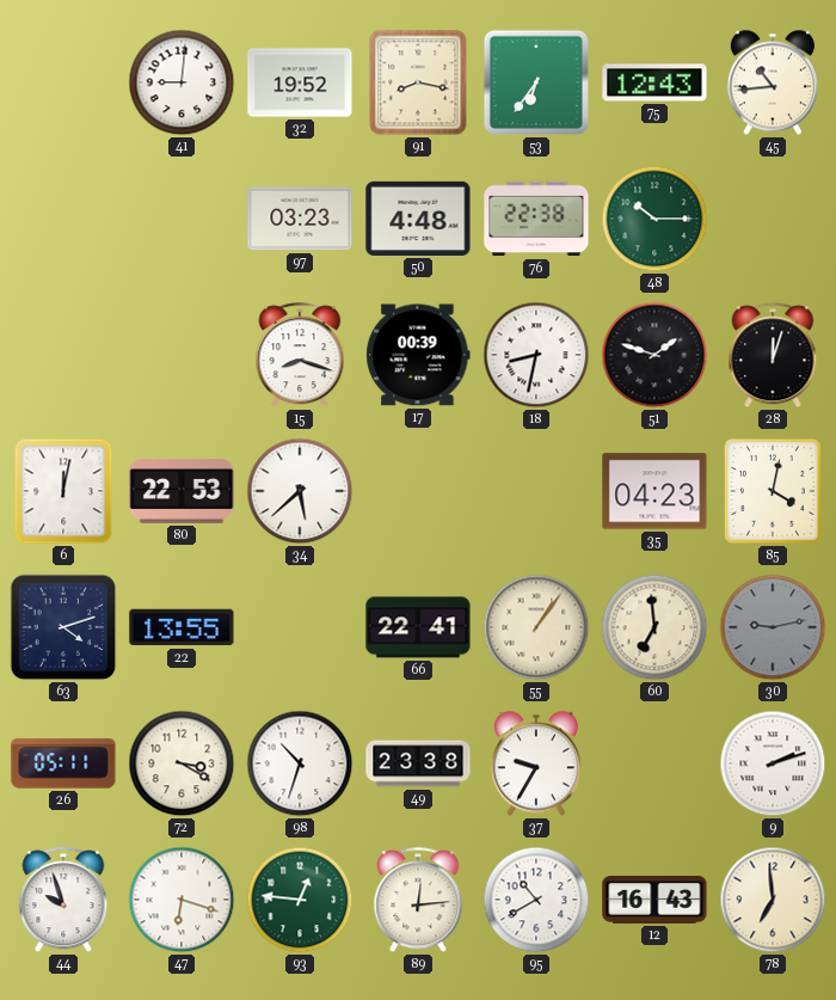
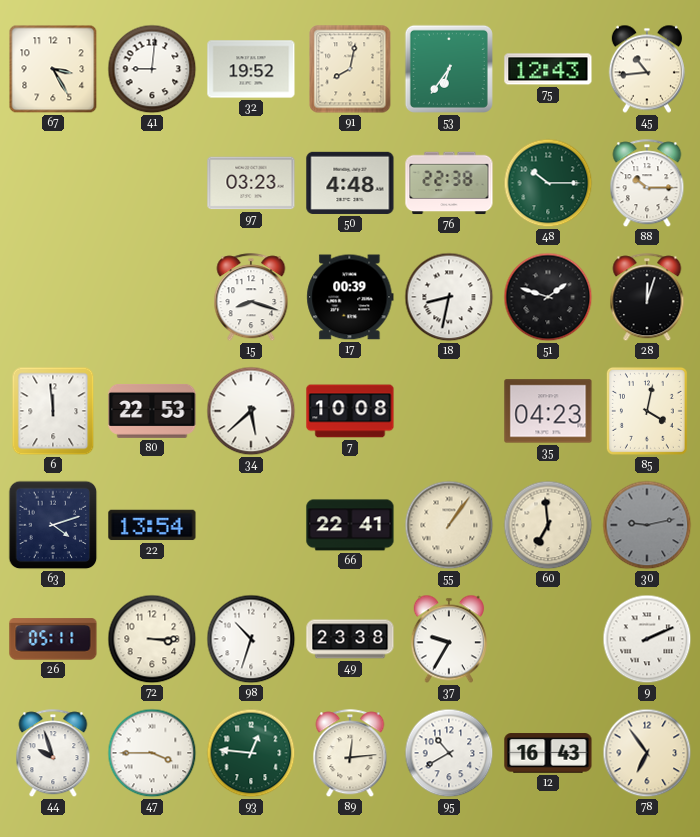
67: none -> 3:25 (53, 69)
91: 8:17 -> 8:02 (350, 69)
88: none -> 10:15 (647, 184)
6: 12:02 -> 11:59 (53, 411)
7: none -> 10:08 (350, 411)
22: 13:55 -> 13:54 (152, 525)
72: 3:20 -> 3:15 (152, 639)
9: 2:12 -> 2:11 (647, 639)
47: 6:18 -> 3:45 (152, 753)
78: 6:59 -> 6:54 (647, 753)
